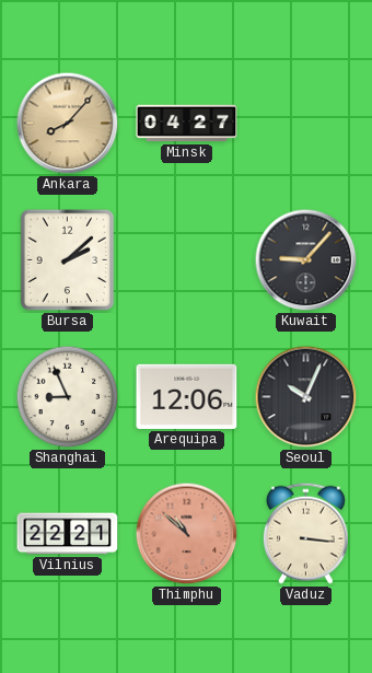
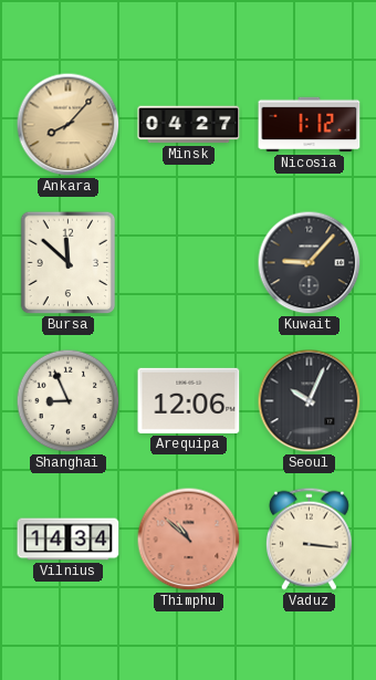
Nicosia: none -> 1:12 (310, 125)
Bursa: 2:08 -> 11:52 (69, 263)
Vilnius: 22:21 -> 14:34 (69, 540)
